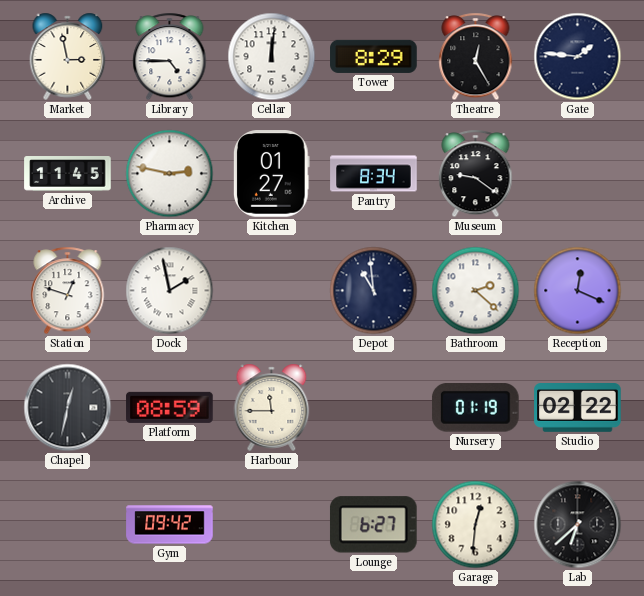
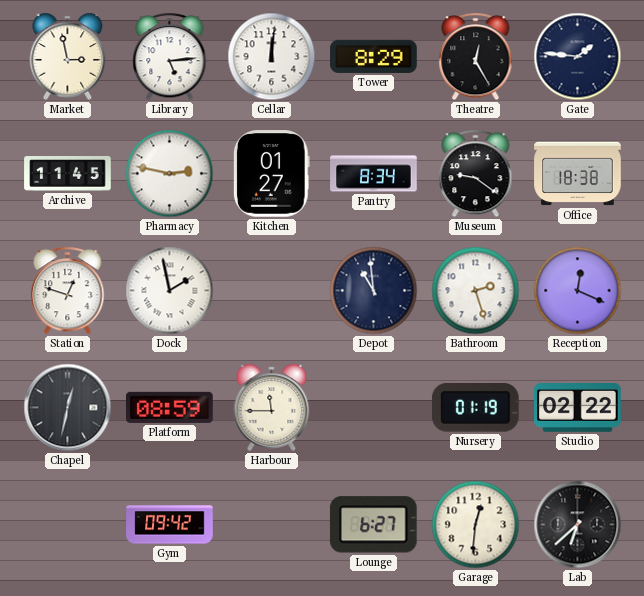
Library: 4:45 -> 5:14 (170, 57)
Office: none -> 18:38 (578, 174)
Bathroom: 2:22 -> 2:27 (476, 291)
